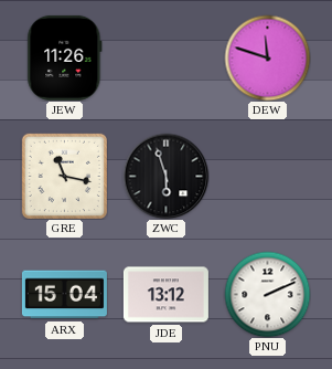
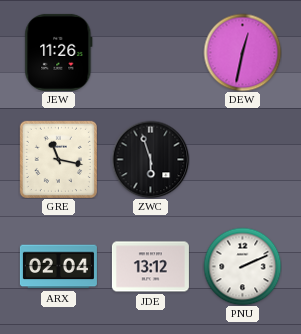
DEW: 11:48 -> 12:32 (242, 52)
ARX: 15:04 -> 02:04 (58, 267)
